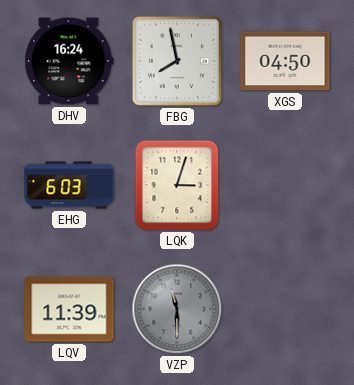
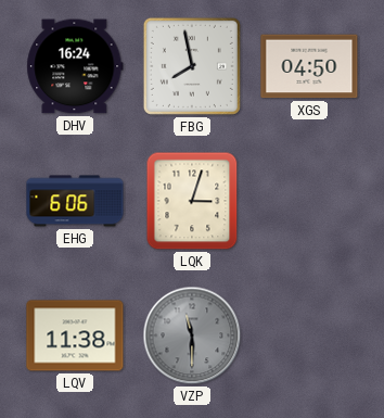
EHG: 6:03 -> 6:06 (75, 201)
LQV: 11:39 -> 11:38 (75, 335)
